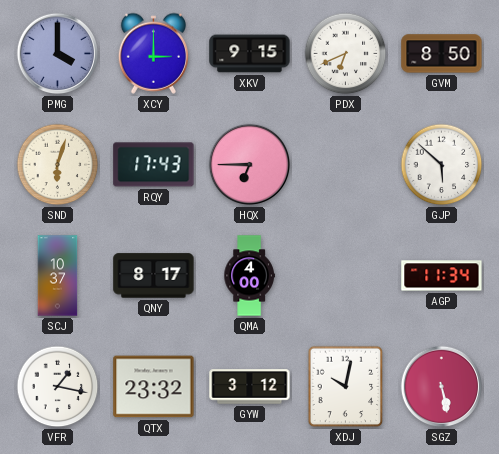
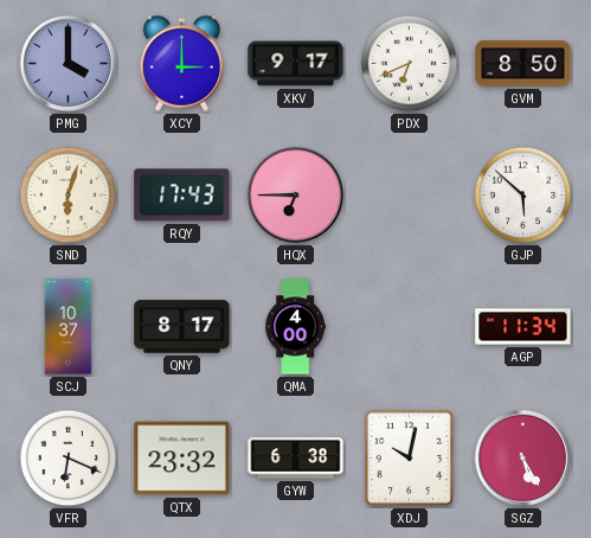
XKV: 9:15 -> 9:17 (296, 64)
VFR: 1:17 -> 6:19 (69, 459)
GYW: 3:12 -> 6:38 (296, 459)
SGZ: 5:28 -> 5:25 (523, 459)
